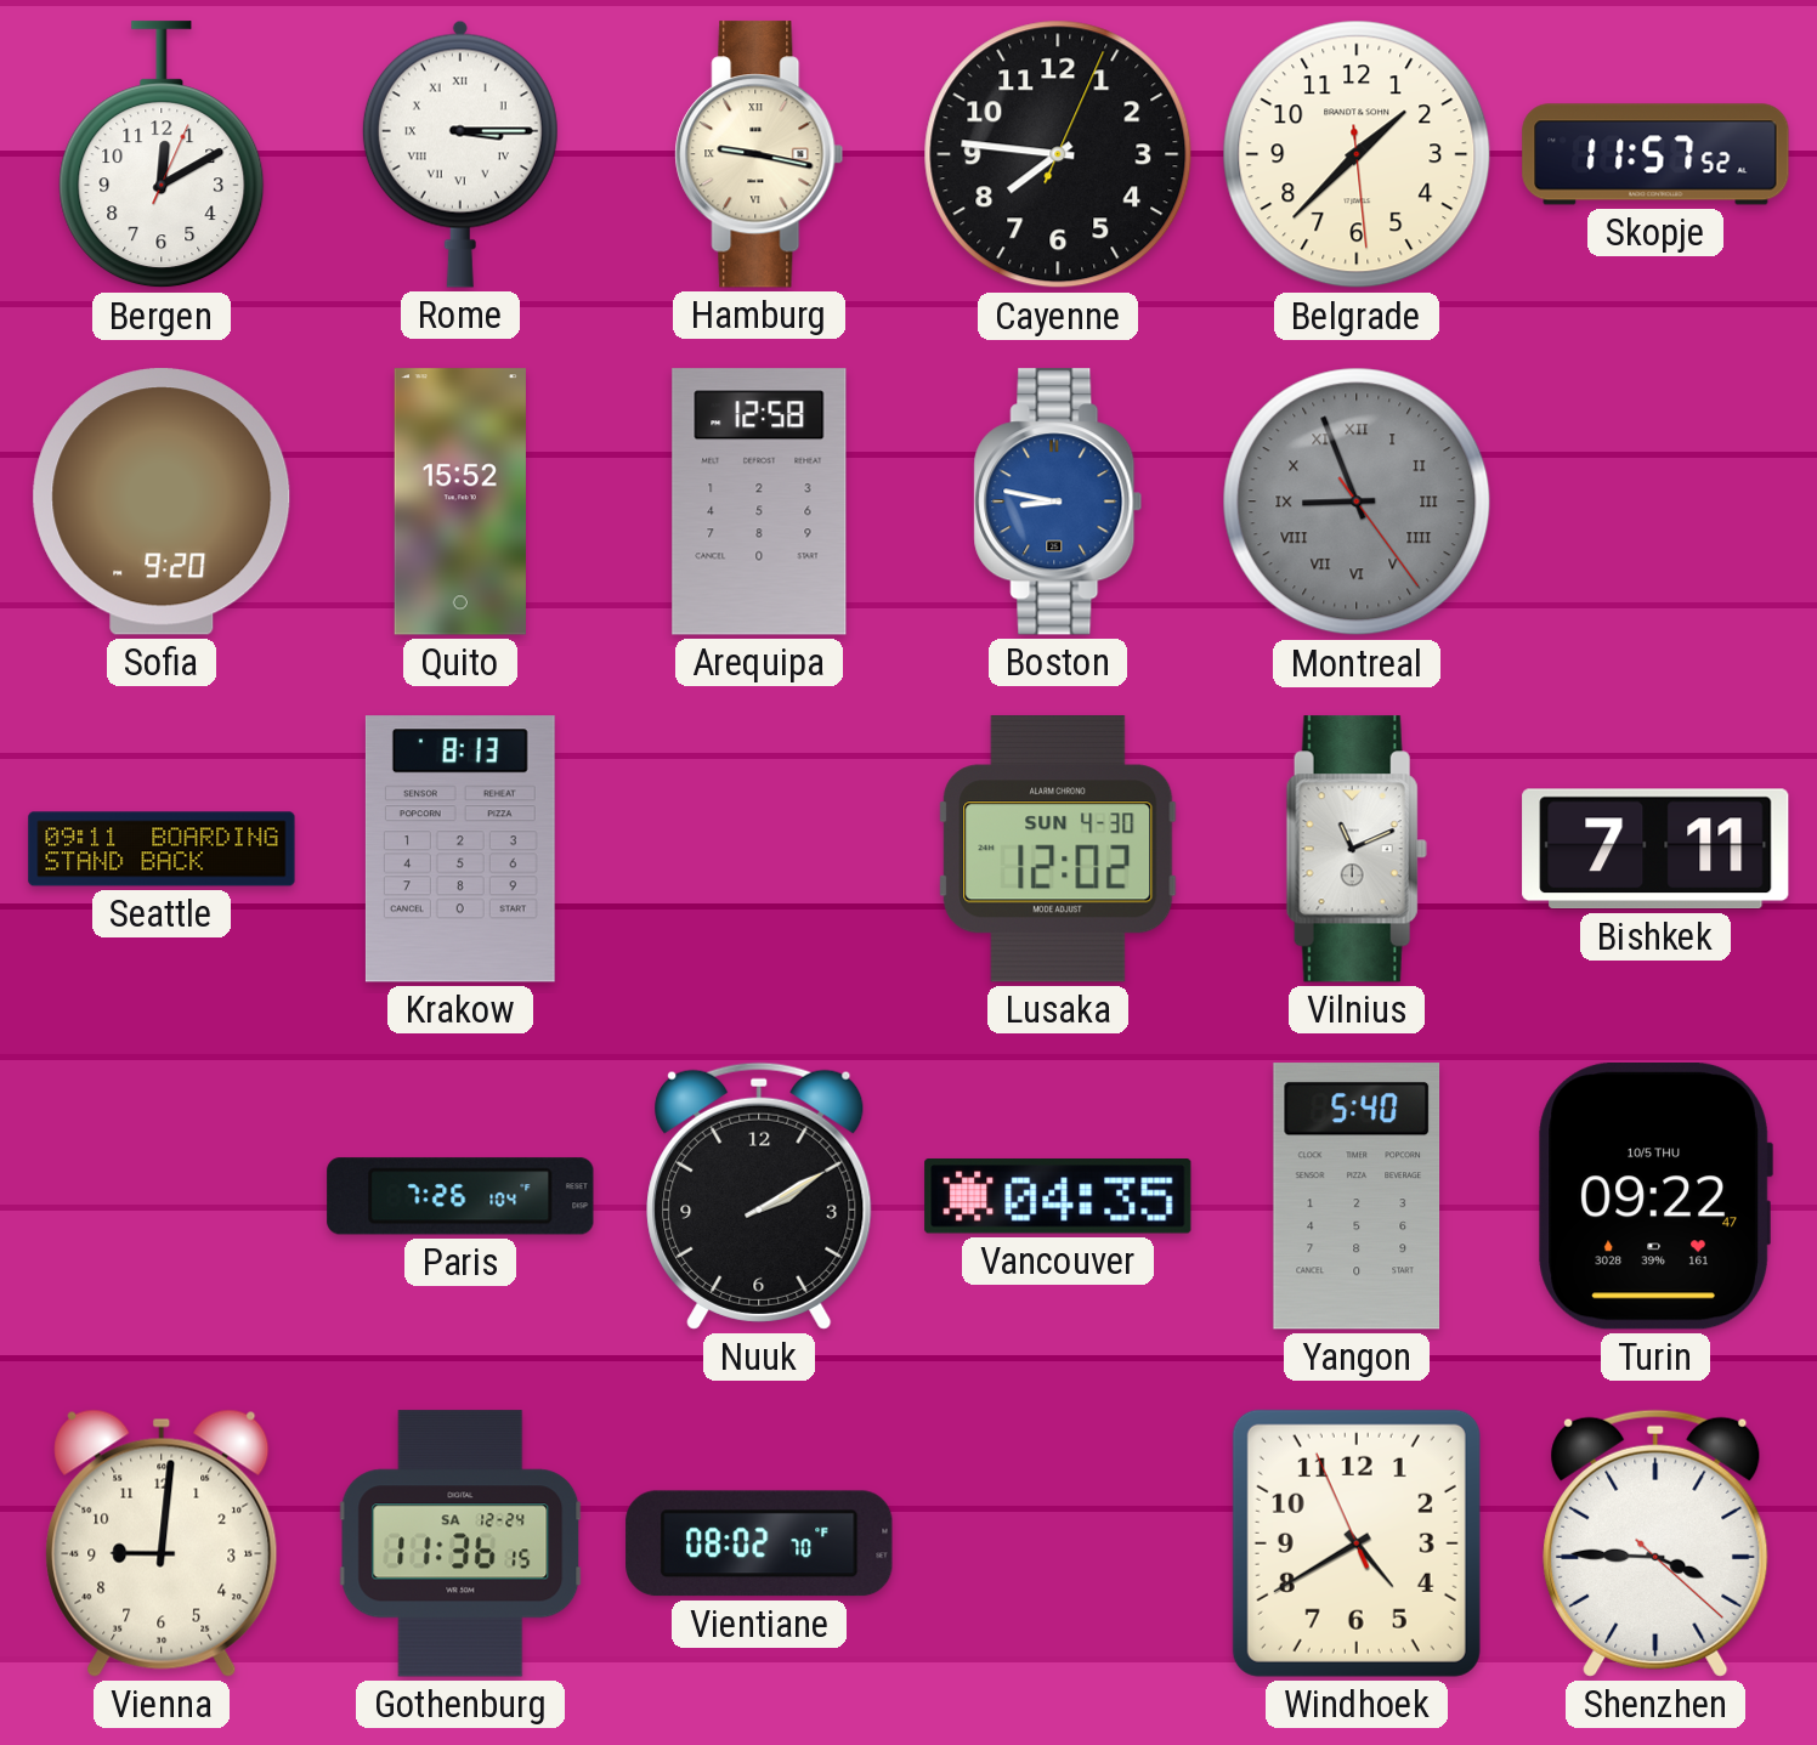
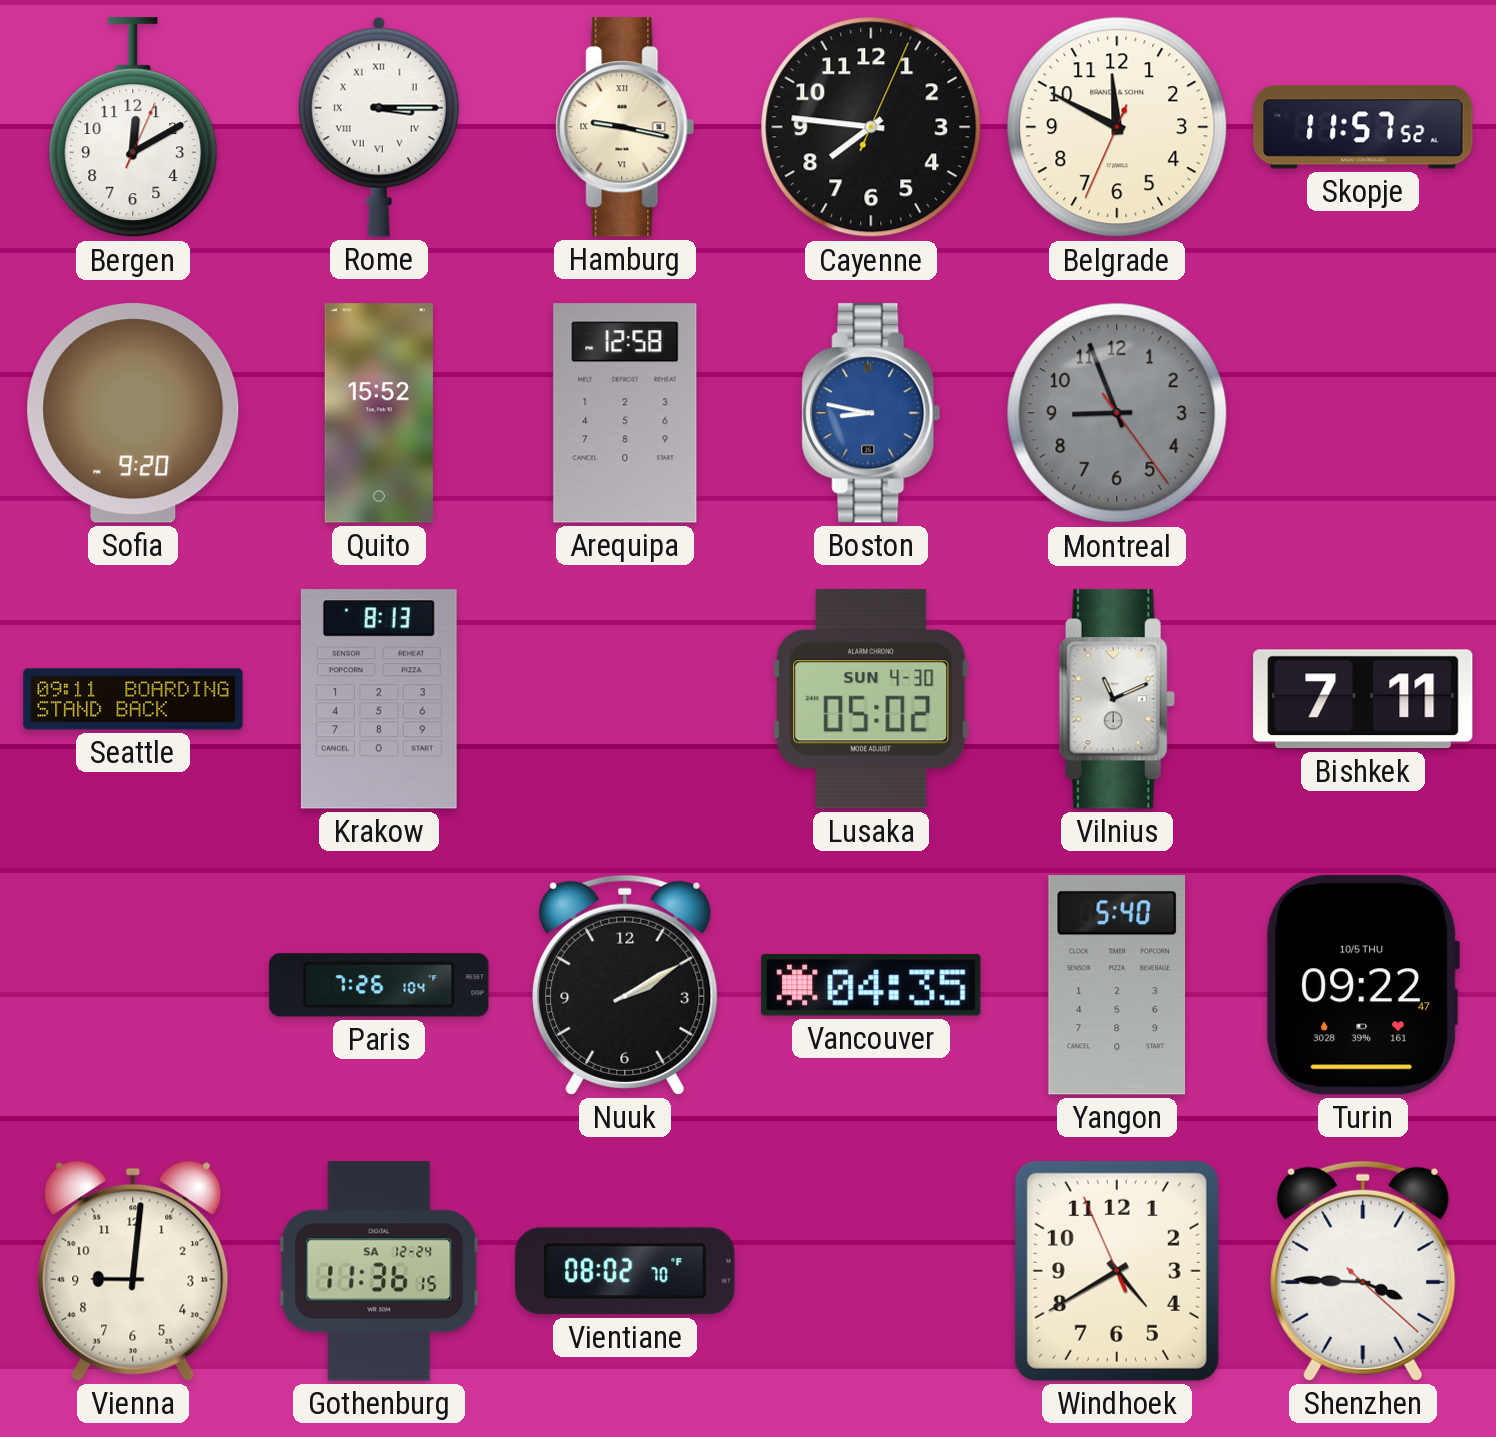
Belgrade: 1:37 -> 11:49 (1117, 127)
Montreal numerals: Roman -> Arabic (1117, 413)
Lusaka: 12:02 -> 05:02 (871, 699)
